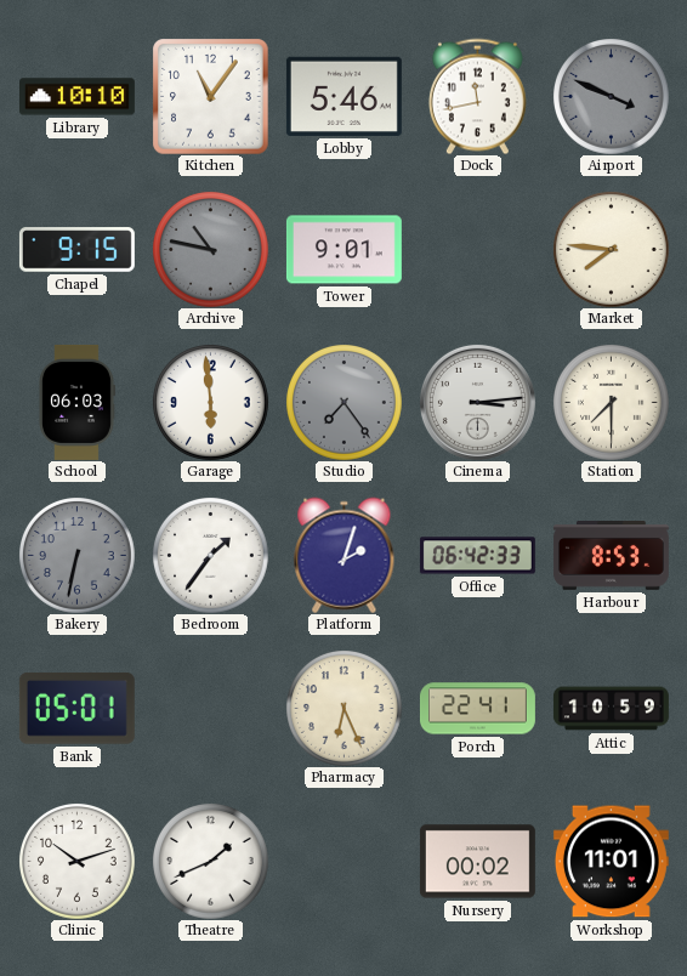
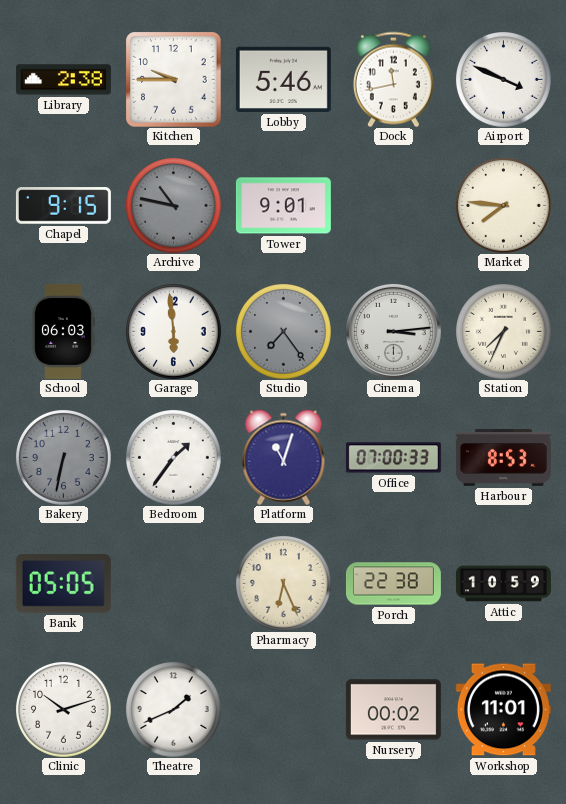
Library: 10:10 -> 2:38 (63, 80)
Kitchen: 11:06 -> 9:45 (173, 79)
Airport dial: grey -> white (504, 80)
Station: 7:30 -> 7:34 (504, 332)
Platform: 2:03 -> 11:03 (284, 457)
Office: 06:42 -> 07:00 (393, 458)
Bank: 05:01 -> 05:05 (63, 583)
Porch: 22:41 -> 22:38 (393, 584)
